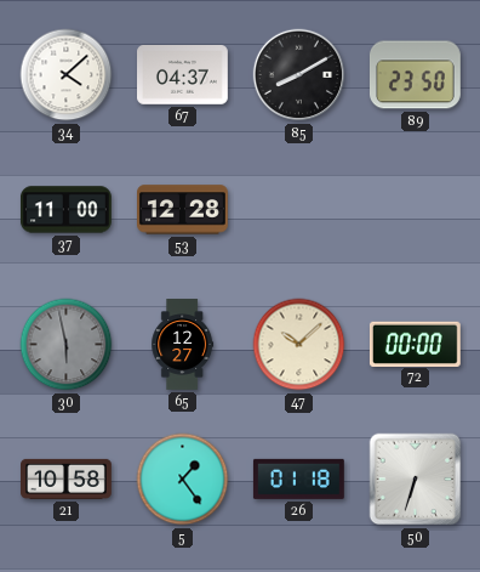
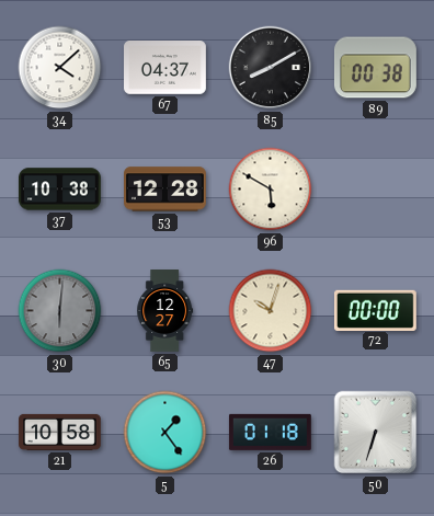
89: 23:50 -> 00:38 (375, 68)
37: 11:00 -> 10:38 (59, 190)
96: none -> 5:50 (271, 190)
30: 5:58 -> 6:01 (60, 311)
47: 10:08 -> 10:03 (271, 311)
